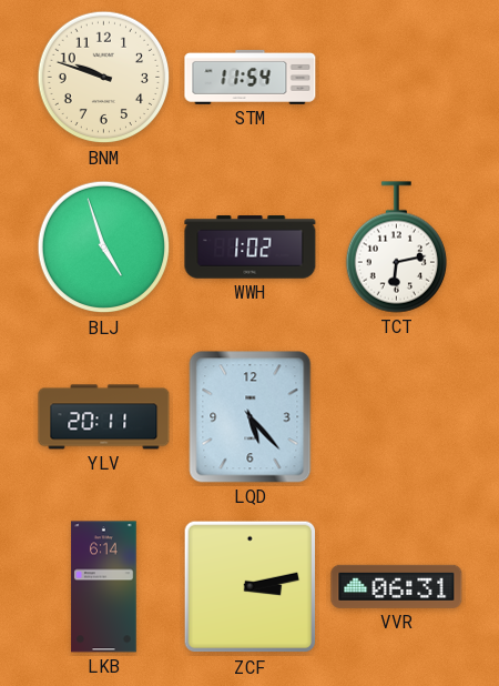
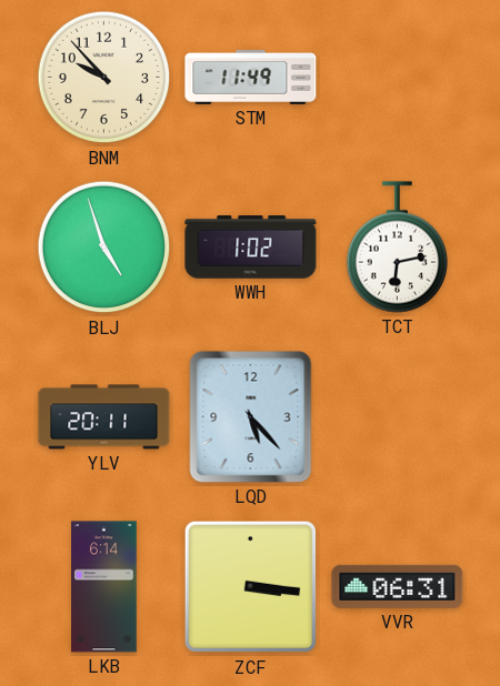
BNM: 9:48 -> 9:53 (104, 78)
STM: 11:54 -> 11:49 (251, 77)
ZCF: 3:13 -> 3:16 (251, 587)
